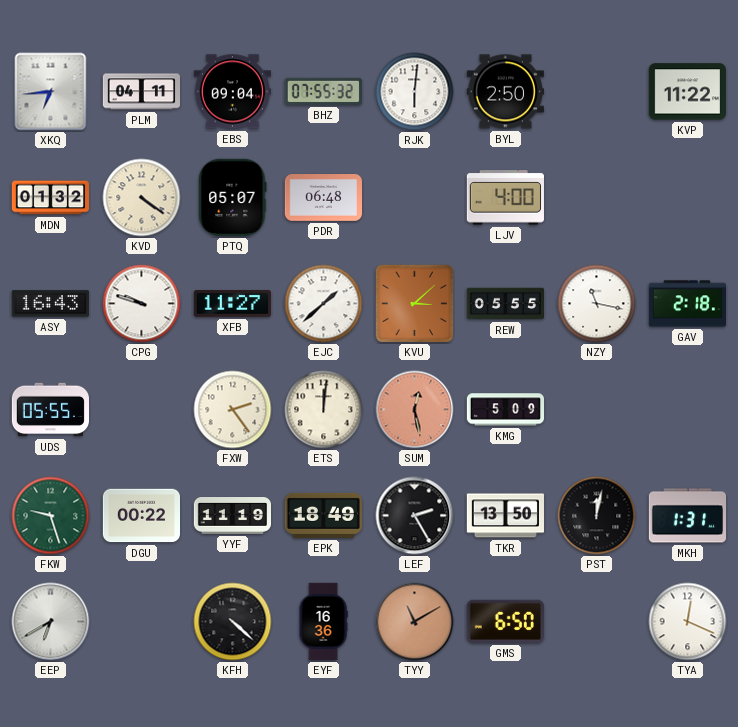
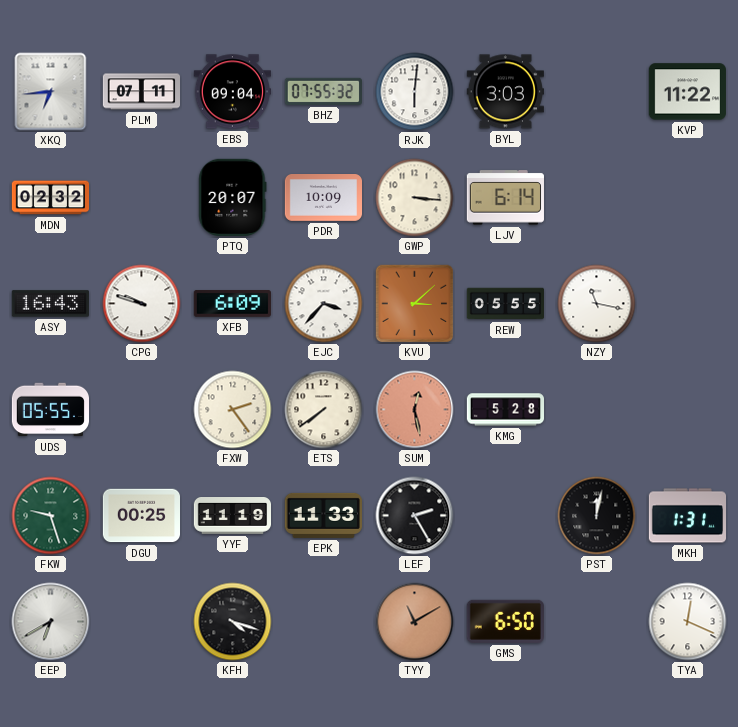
PLM: 04:11 -> 07:11 (141, 92)
BYL: 2:50 -> 3:03 (505, 92)
MDN: 01:32 -> 02:32 (50, 198)
KVD: 4:21 -> none (142, 198)
PTQ: 05:07 -> 20:07 (233, 197)
PDR: 06:48 -> 10:09 (323, 198)
GWP: none -> 3:16 (415, 198)
LJV: 4:00 -> 6:14 (505, 198)
XFB: 11:27 -> 6:09 (232, 304)
EJC: 1:38 -> 3:37 (324, 304)
GAV: 2:18 -> none (687, 304)
ETS: 12:01 -> 7:39 (324, 410)
KMG: 5:09 -> 5:28 (506, 410)
DGU: 00:22 -> 00:25 (141, 516)
EPK: 18:49 -> 11:33 (323, 515)
TKR: 13:50 -> none (505, 516)
KFH: 4:22 -> 4:18 (233, 622)
EYF: 16:36 -> none (323, 622)
